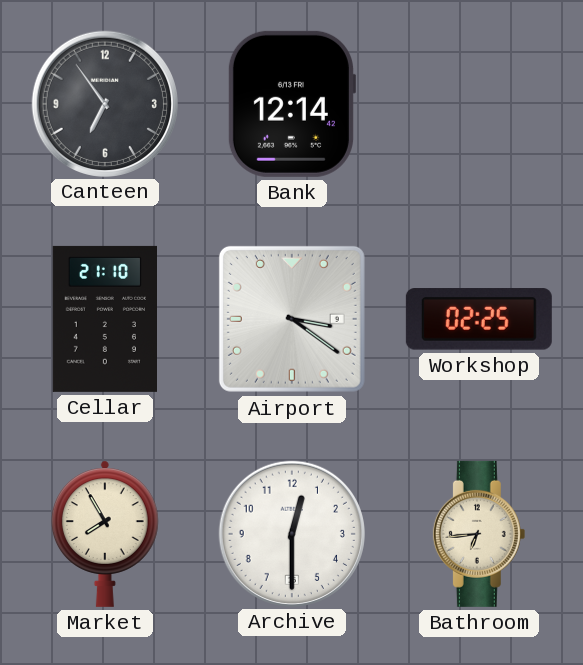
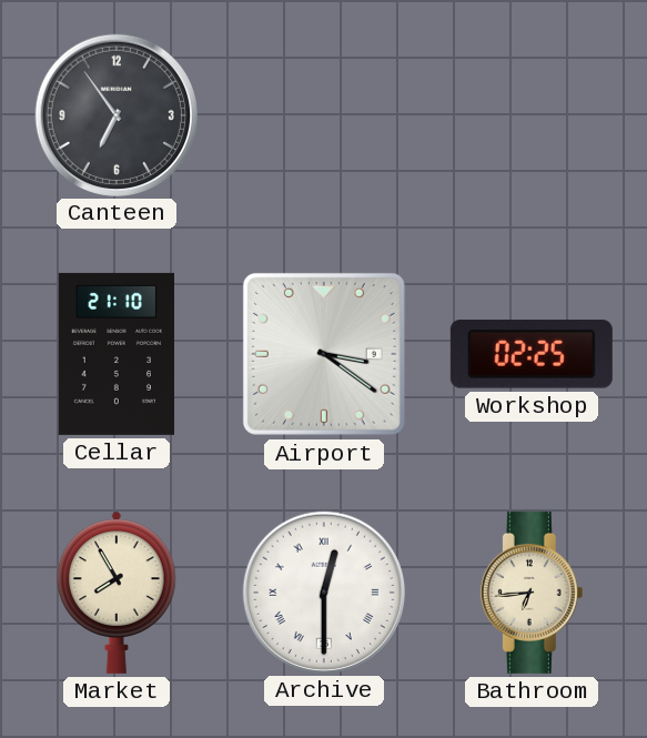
Bank: 12:14 -> none (291, 104)
Archive numerals: Arabic -> Roman (323, 592)
